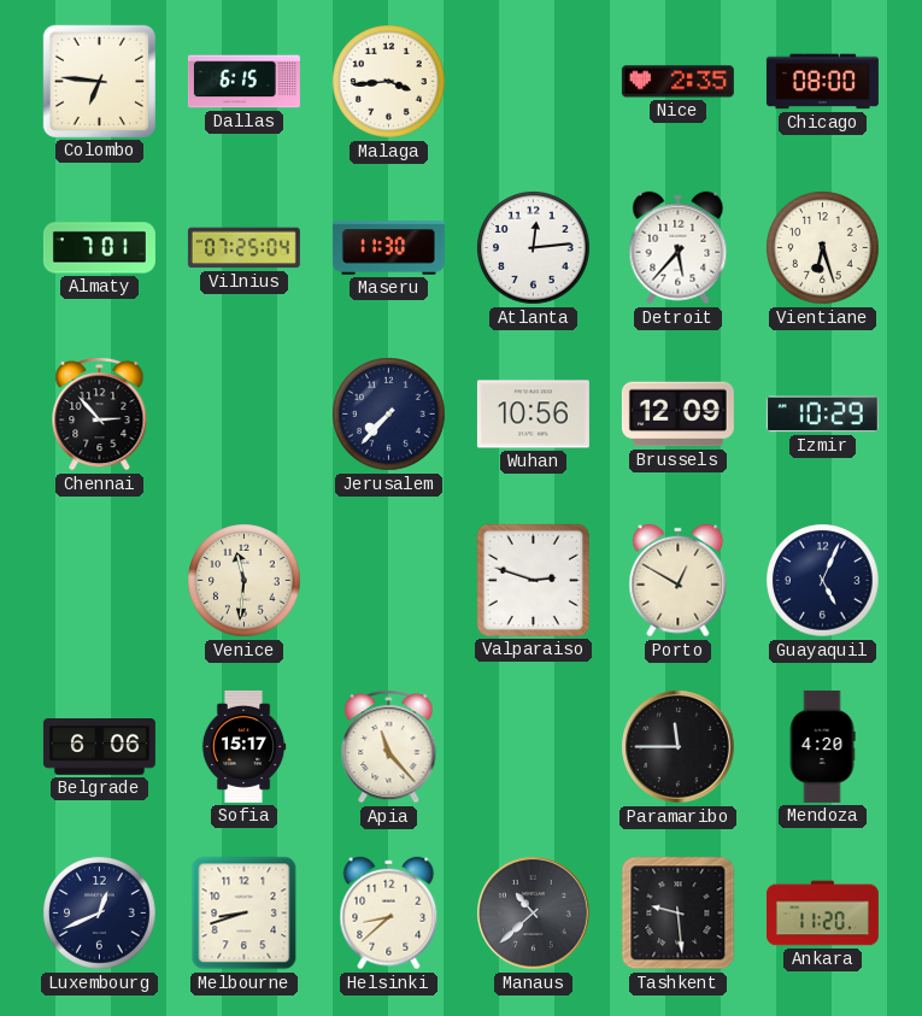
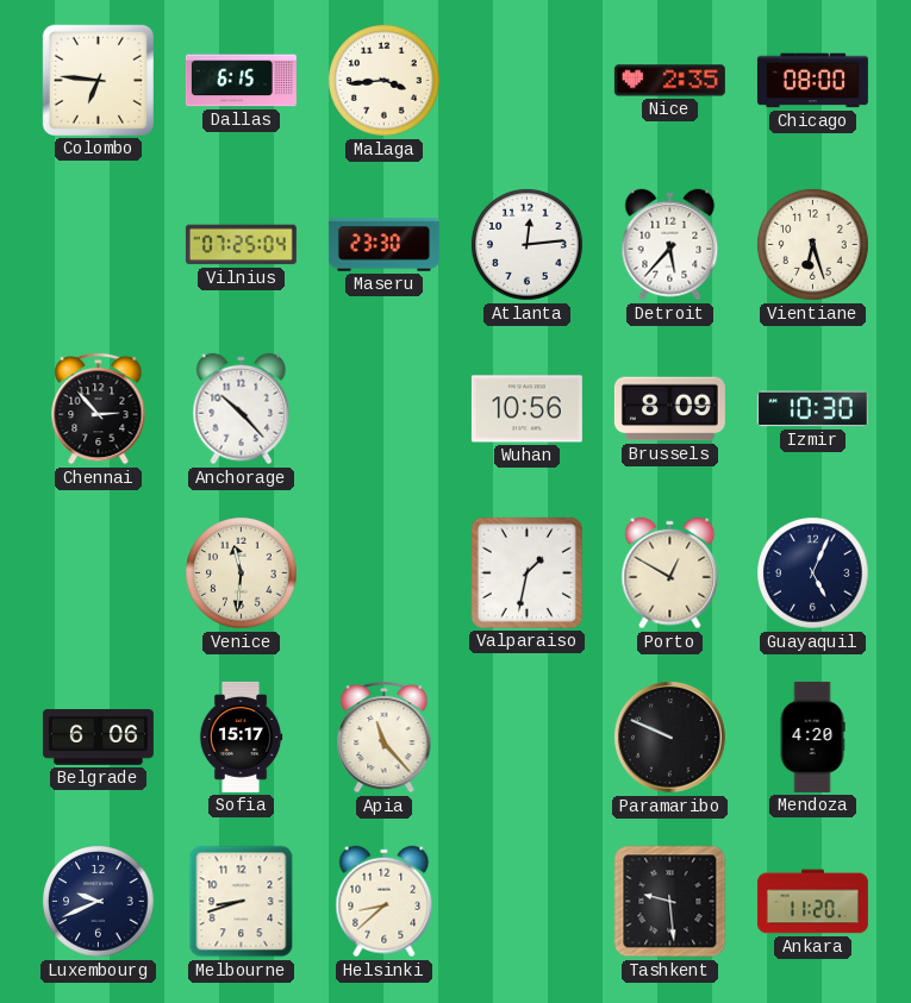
Almaty: 7:01 -> none (99, 248)
Maseru: 11:30 -> 23:30 (383, 245)
Anchorage: none -> 10:23 (242, 409)
Jerusalem: 7:37 -> none (389, 415)
Brussels: 12:09 -> 8:09 (669, 409)
Izmir: 10:29 -> 10:30 (812, 409)
Valparaiso: 2:48 -> 1:32 (526, 572)
Paramaribo: 11:45 -> 9:49 (670, 738)
Luxembourg: 12:41 -> 9:41 (99, 902)
Manaus: 10:38 -> none (534, 914)
